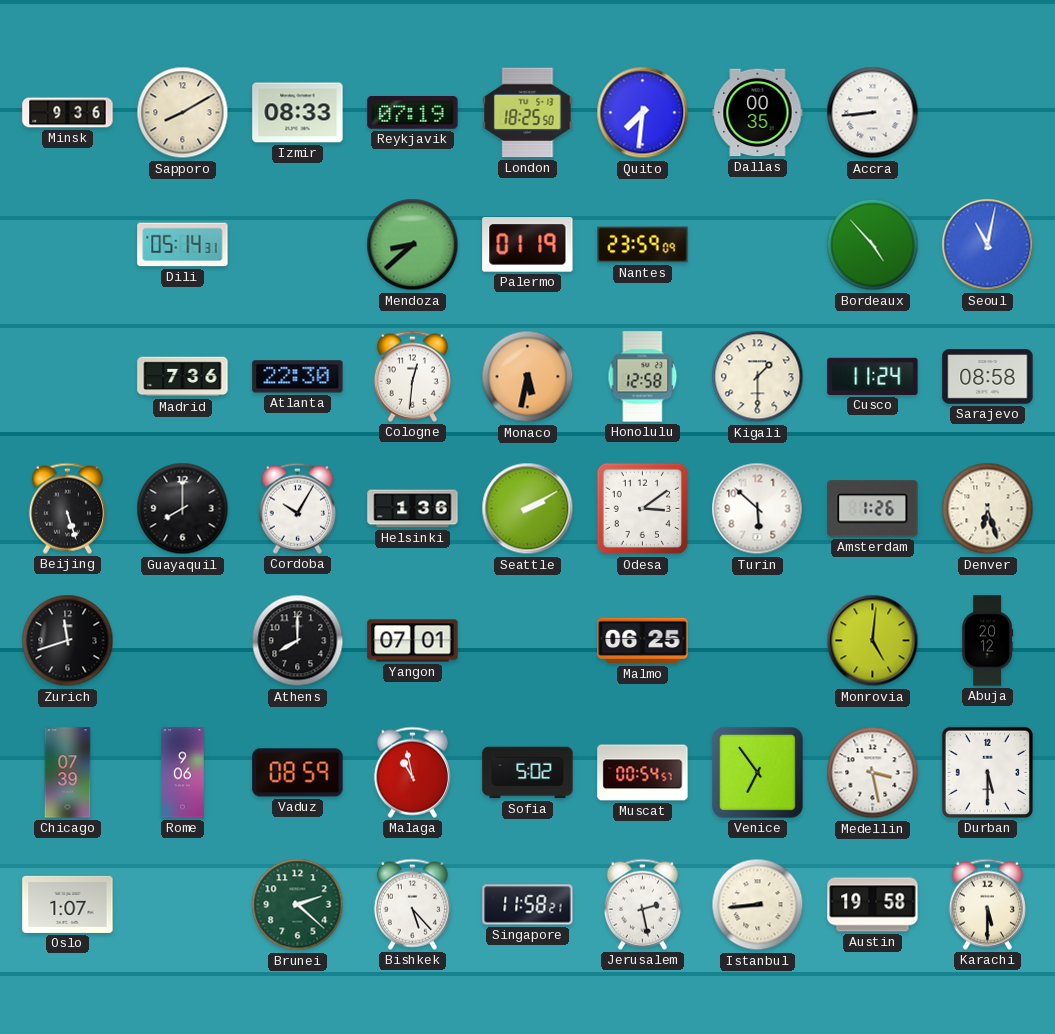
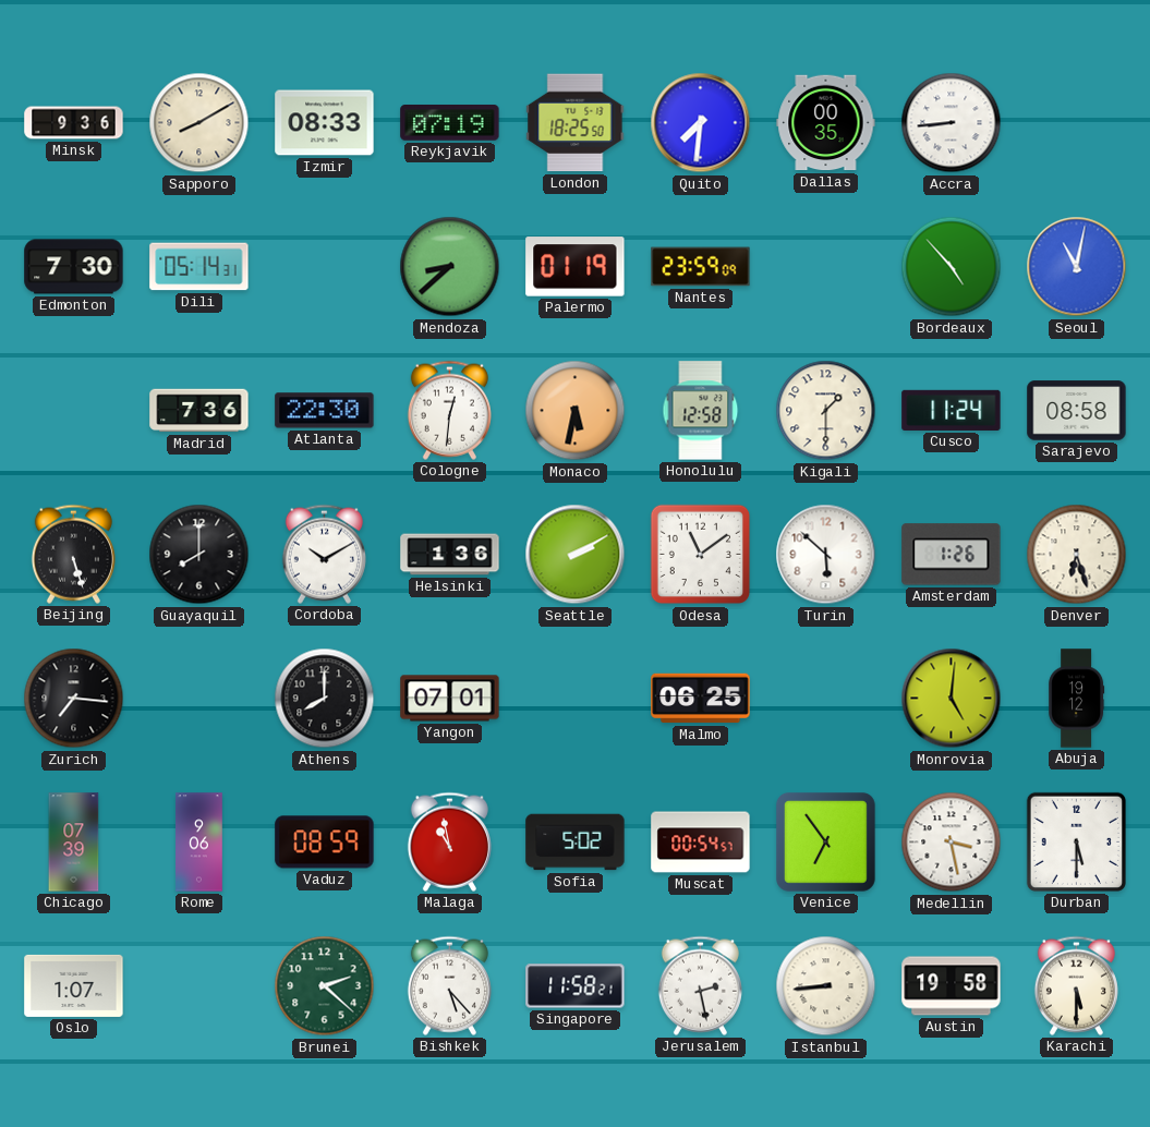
Edmonton: none -> 7:30 (74, 267)
Cordoba: 10:05 -> 10:10 (324, 554)
Odesa: 3:09 -> 11:09 (701, 555)
Zurich: 11:42 -> 7:16 (74, 699)
Abuja: 20:12 -> 19:12 (1077, 699)
